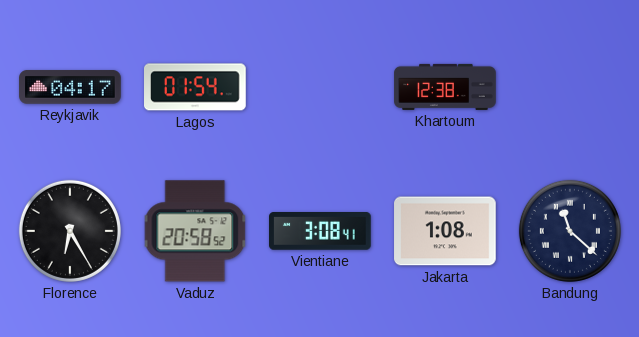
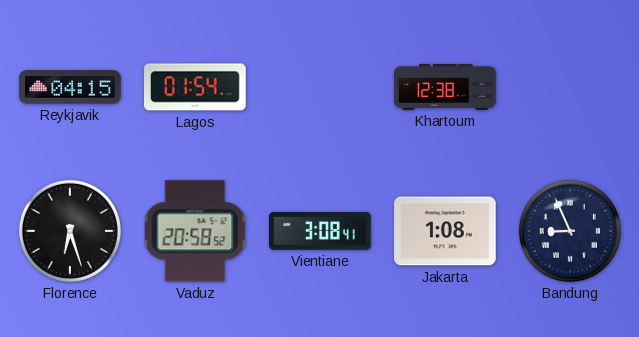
Reykjavik: 04:17 -> 04:15 (70, 87)
Florence: 6:25 -> 6:27 (70, 231)
Bandung: 11:22 -> 8:56 (570, 231)
